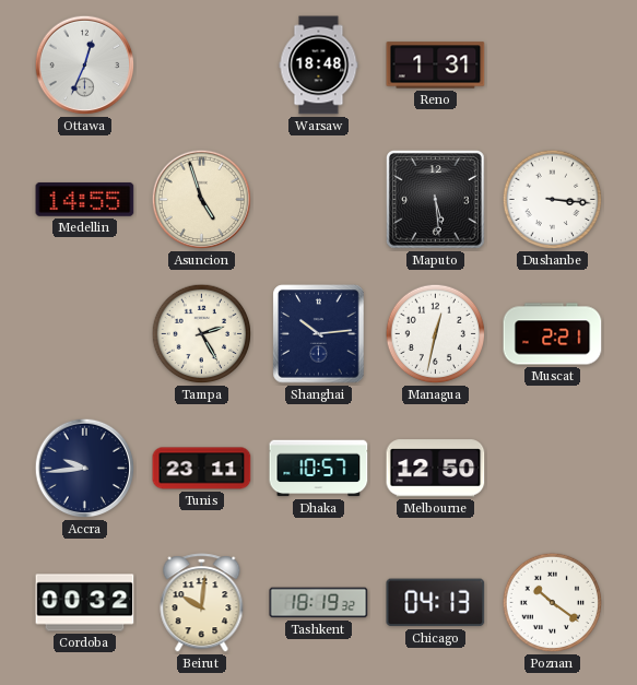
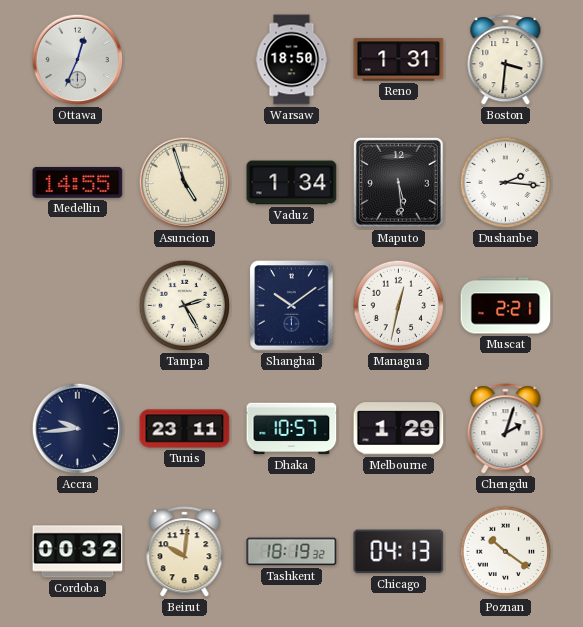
Warsaw: 18:48 -> 18:50 (292, 60)
Boston: none -> 3:31 (506, 60)
Vaduz: none -> 1:34 (292, 183)
Dushanbe: 3:16 -> 2:16 (506, 183)
Shanghai: 10:14 -> 10:09 (292, 306)
Melbourne: 12:50 -> 1:29 (399, 429)
Chengdu: none -> 2:03 (506, 429)
